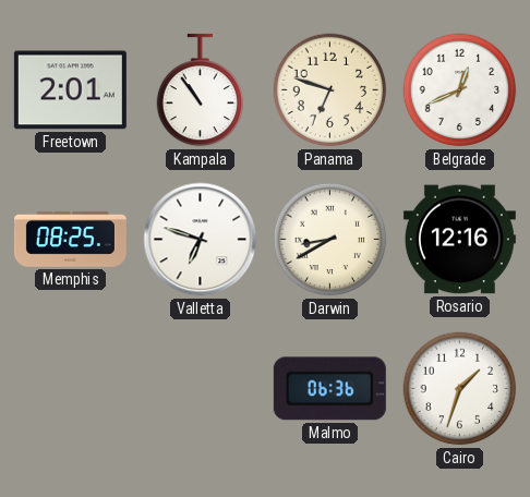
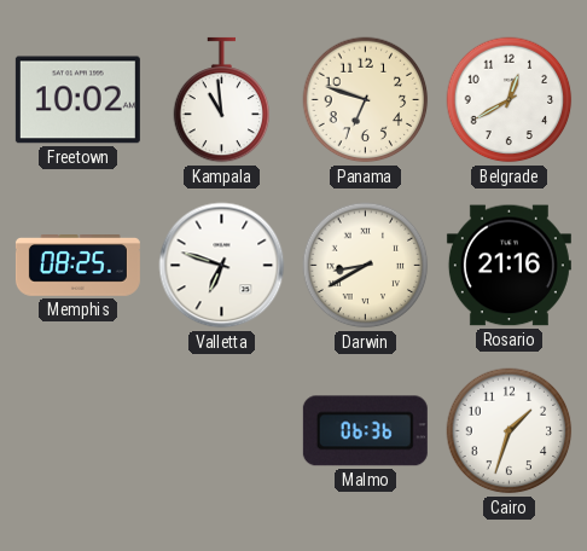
Freetown: 2:01 -> 10:02 (77, 100)
Kampala: 10:54 -> 10:59 (222, 100)
Belgrade: 12:41 -> 12:40 (510, 100)
Rosario: 12:16 -> 21:16 (508, 266)
